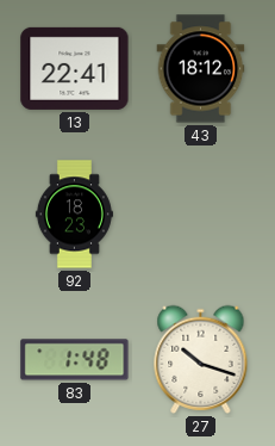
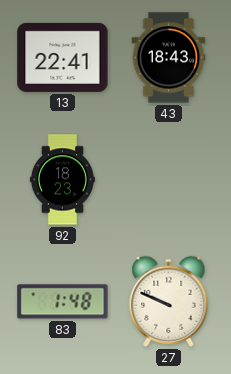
43: 18:12 -> 18:43 (169, 58)
27: 10:18 -> 9:49 (169, 301)
